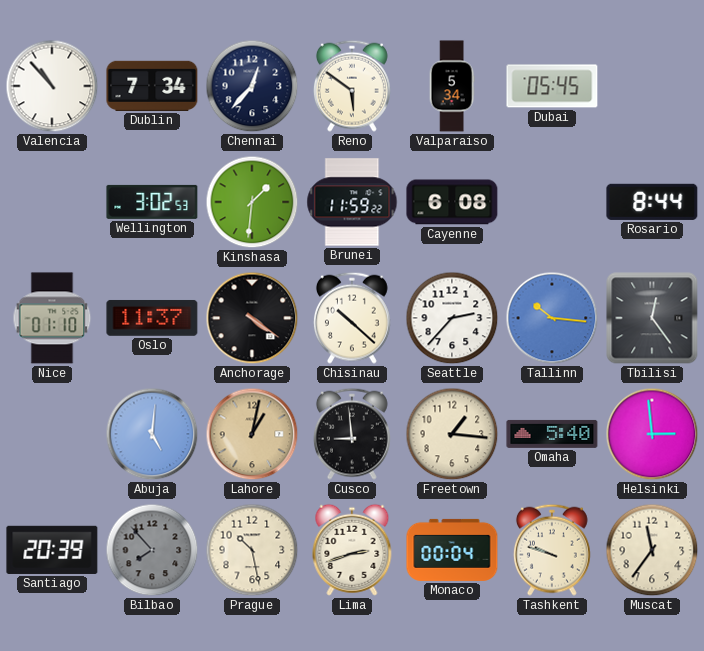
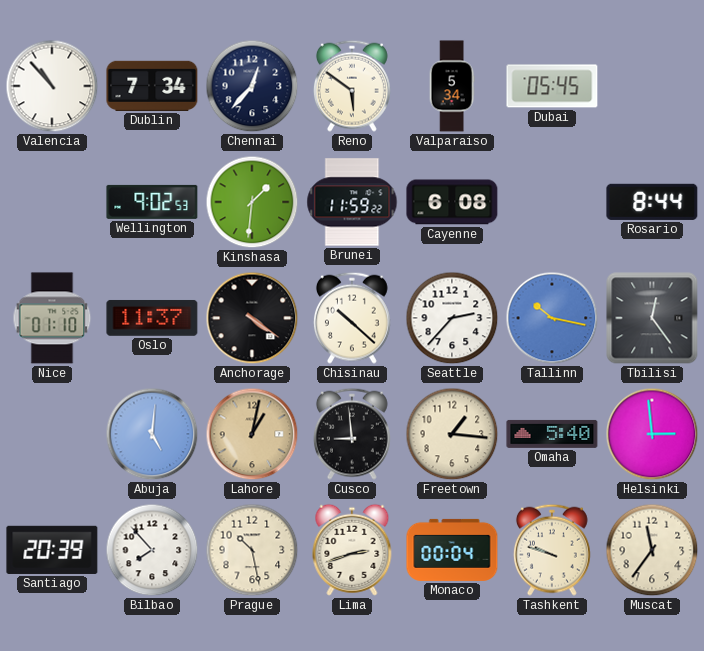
Wellington: 3:02 -> 9:02 (152, 202)
Tallinn: 10:16 -> 10:17 (552, 318)
Bilbao dial: grey -> white (152, 550)
